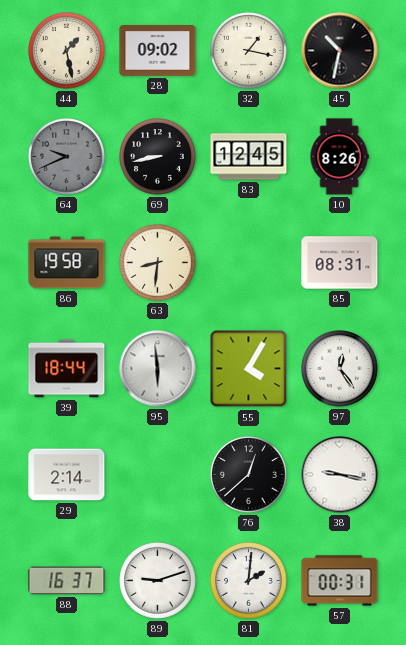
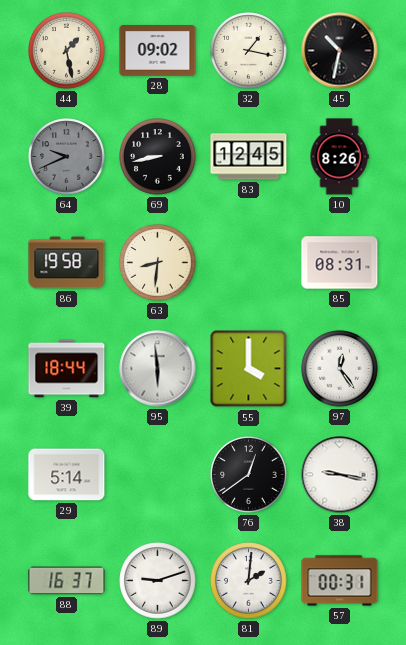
55: 4:05 -> 4:00 (249, 369)
29: 2:14 -> 5:14 (67, 475)
76: 12:38 -> 12:39 (249, 475)
